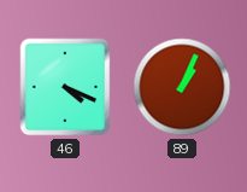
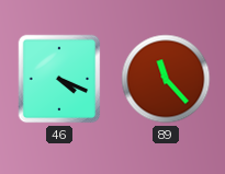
89: 1:04 -> 11:23 (166, 79)
